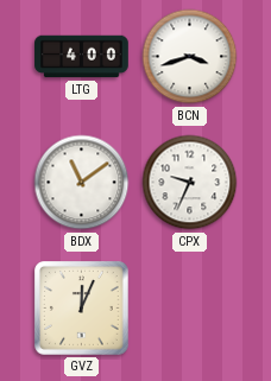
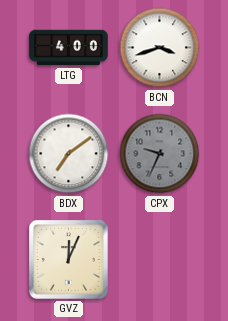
BDX: 11:09 -> 7:09 (69, 154)
CPX dial: white -> grey (160, 154)
